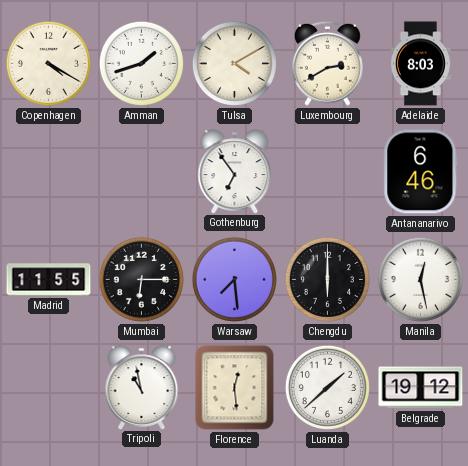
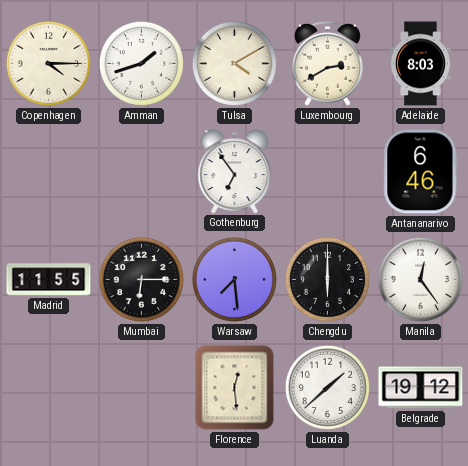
Copenhagen: 4:20 -> 4:15 (48, 63)
Manila: 12:28 -> 12:24 (420, 279)
Tripoli: 10:58 -> none (142, 387)
